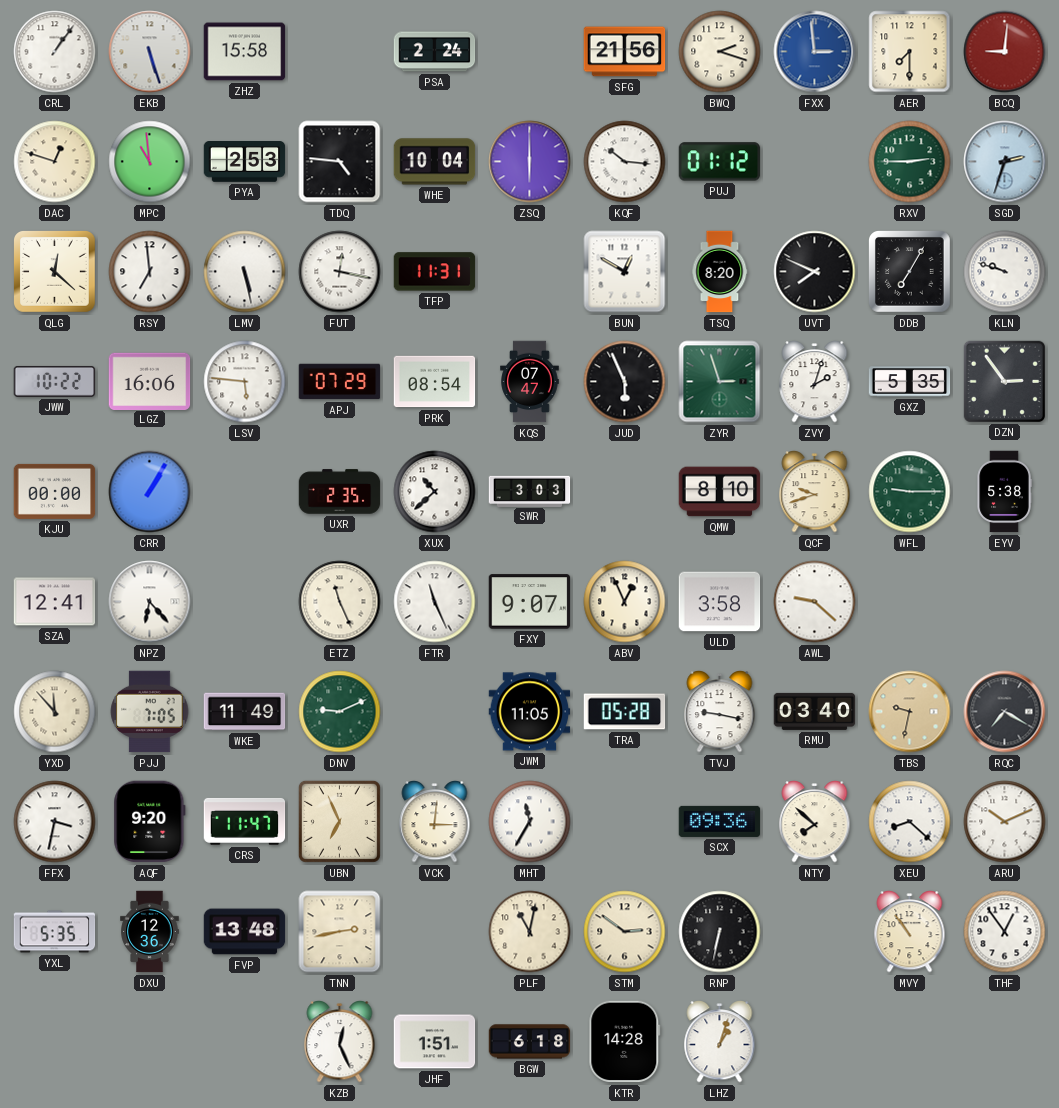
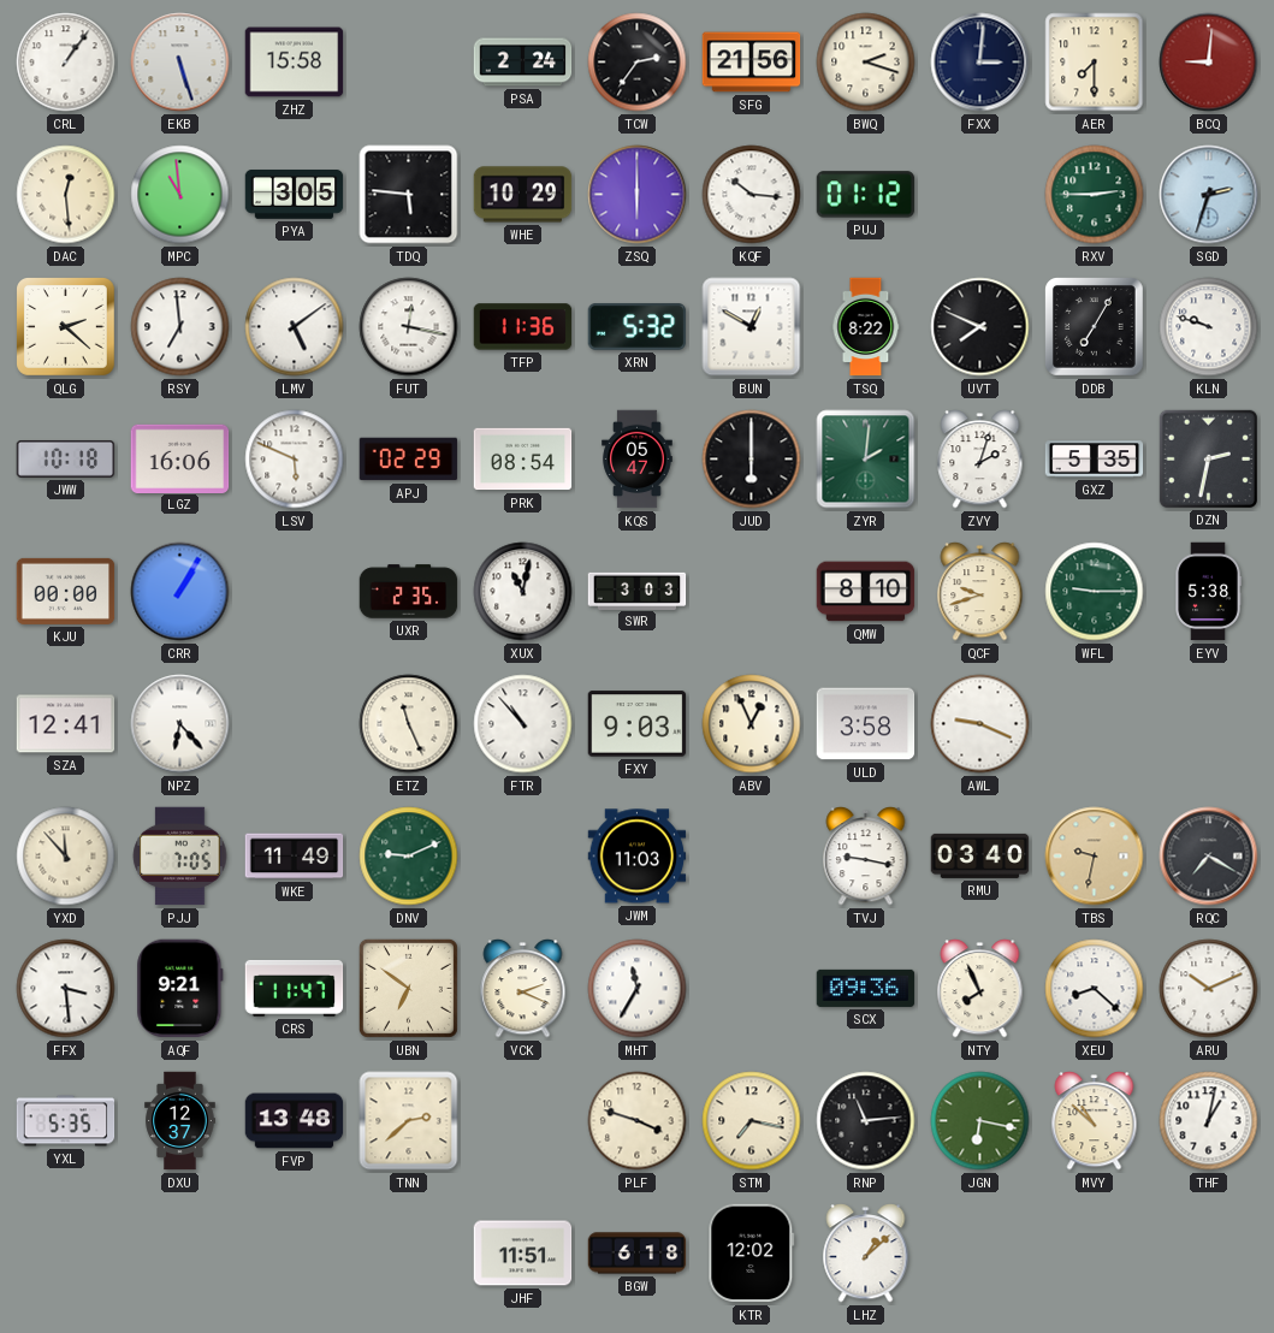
TCW: none -> 2:36 (638, 63)
FXX: 2:59 -> 3:01 (980, 63)
FXX dial: blue -> navy (980, 63)
DAC: 12:48 -> 12:29 (66, 195)
PYA: 2:53 -> 3:05 (295, 195)
TDQ: 4:46 -> 5:46 (409, 195)
WHE: 10:04 -> 10:29 (523, 195)
QLG: 12:22 -> 2:22 (66, 327)
LMV: 5:28 -> 5:09 (295, 327)
TFP: 11:31 -> 11:36 (523, 327)
XRN: none -> 5:32 (638, 327)
TSQ: 8:20 -> 8:22 (866, 327)
JWW: 10:22 -> 10:18 (66, 458)
LSV: 5:46 -> 5:49 (295, 460)
APJ: 07:29 -> 02:29 (409, 460)
KQS: 07:47 -> 05:47 (638, 460)
JUD: 5:56 -> 6:00 (752, 460)
ZYR: 2:57 -> 2:01 (866, 460)
DZN: 2:54 -> 2:32 (1208, 458)
XUX: 10:38 -> 11:02 (523, 592)
FTR: 11:26 -> 10:53 (523, 724)
FXY: 9:07 -> 9:03 (638, 724)
AWL: 9:22 -> 9:19 (980, 724)
JWM: 11:05 -> 11:03 (638, 857)
TRA: 05:28 -> none (625, 712)
FFX: 3:32 -> 3:29 (66, 989)
AQF: 9:20 -> 9:21 (180, 989)
UBN: 6:56 -> 6:51 (408, 988)
VCK: 3:01 -> 2:19 (523, 989)
NTY: 7:52 -> 7:56 (980, 989)
DXU: 12:36 -> 12:37 (180, 1121)
TNN: 2:43 -> 2:38 (409, 1121)
PLF: 11:02 -> 3:48 (638, 1121)
STM: 2:51 -> 7:17 (752, 1121)
RNP: 6:32 -> 11:14 (866, 1121)
JGN: none -> 6:17 (980, 1121)
MVY: 10:54 -> 10:52 (1095, 1121)
THF: 12:54 -> 1:02 (1209, 1121)
KZB: 12:26 -> none (340, 1042)
JHF: 1:51 -> 11:51 (523, 1254)
KTR: 14:28 -> 12:02 (752, 1254)
LHZ: 1:03 -> 1:08 (866, 1254)
